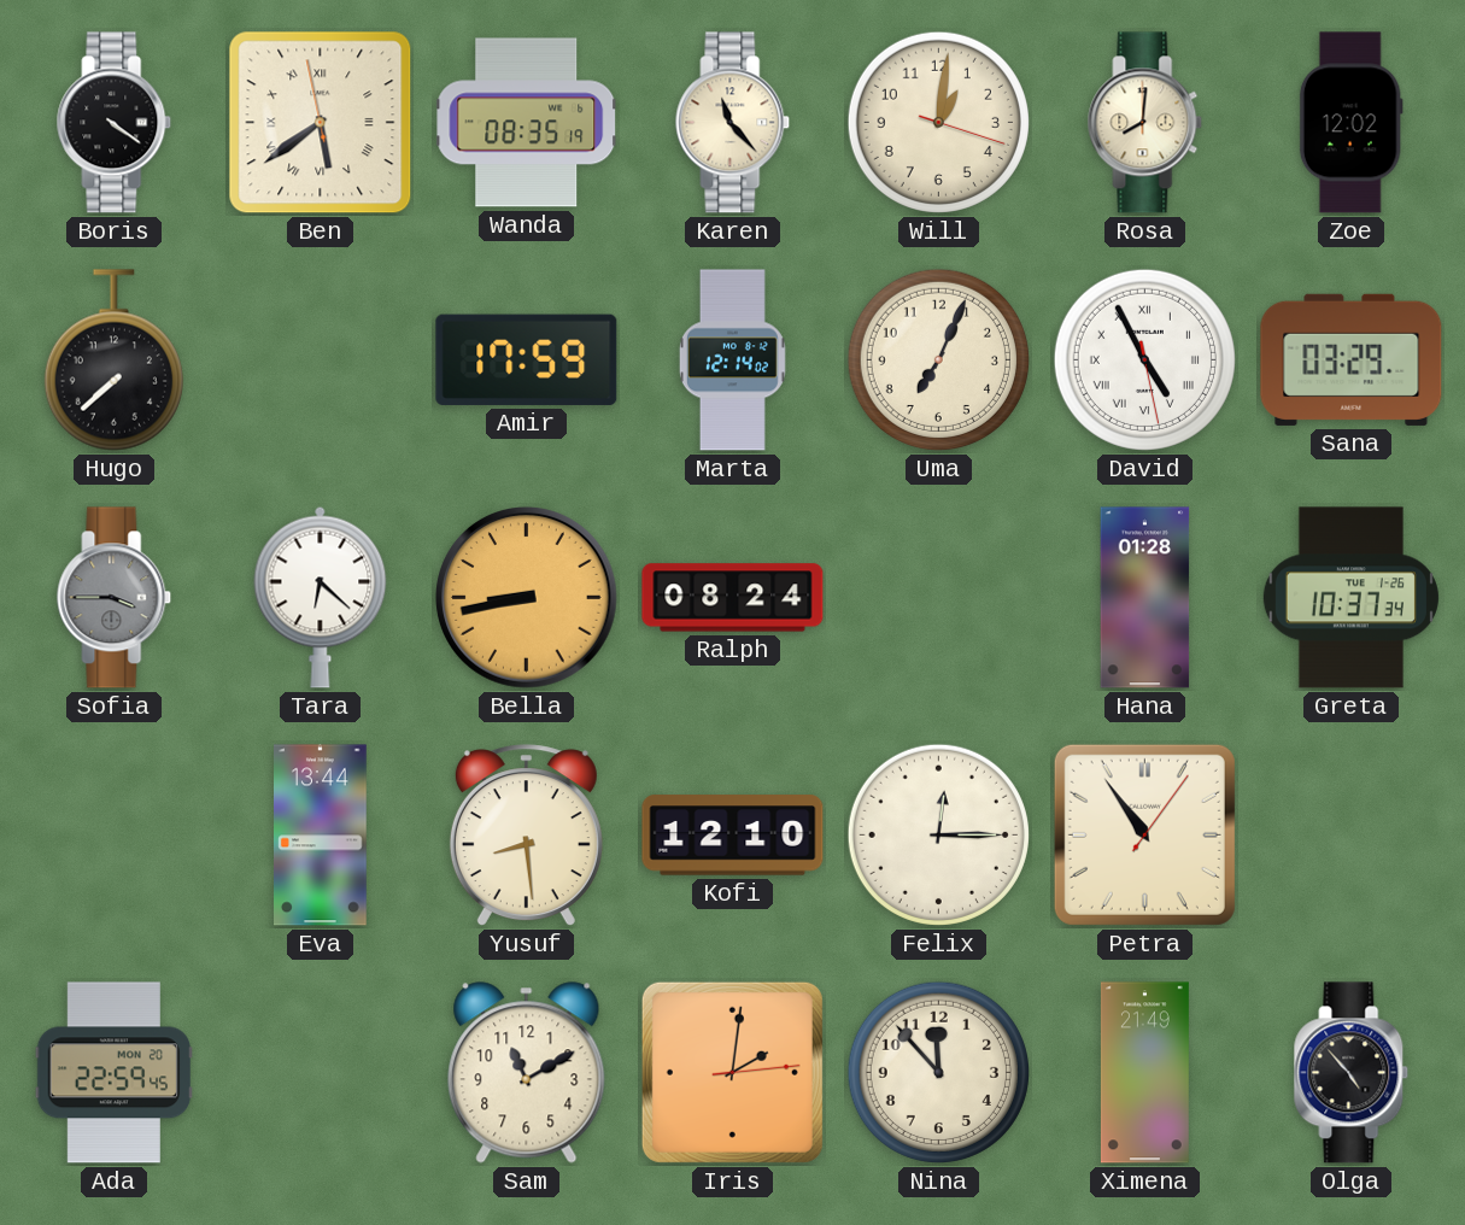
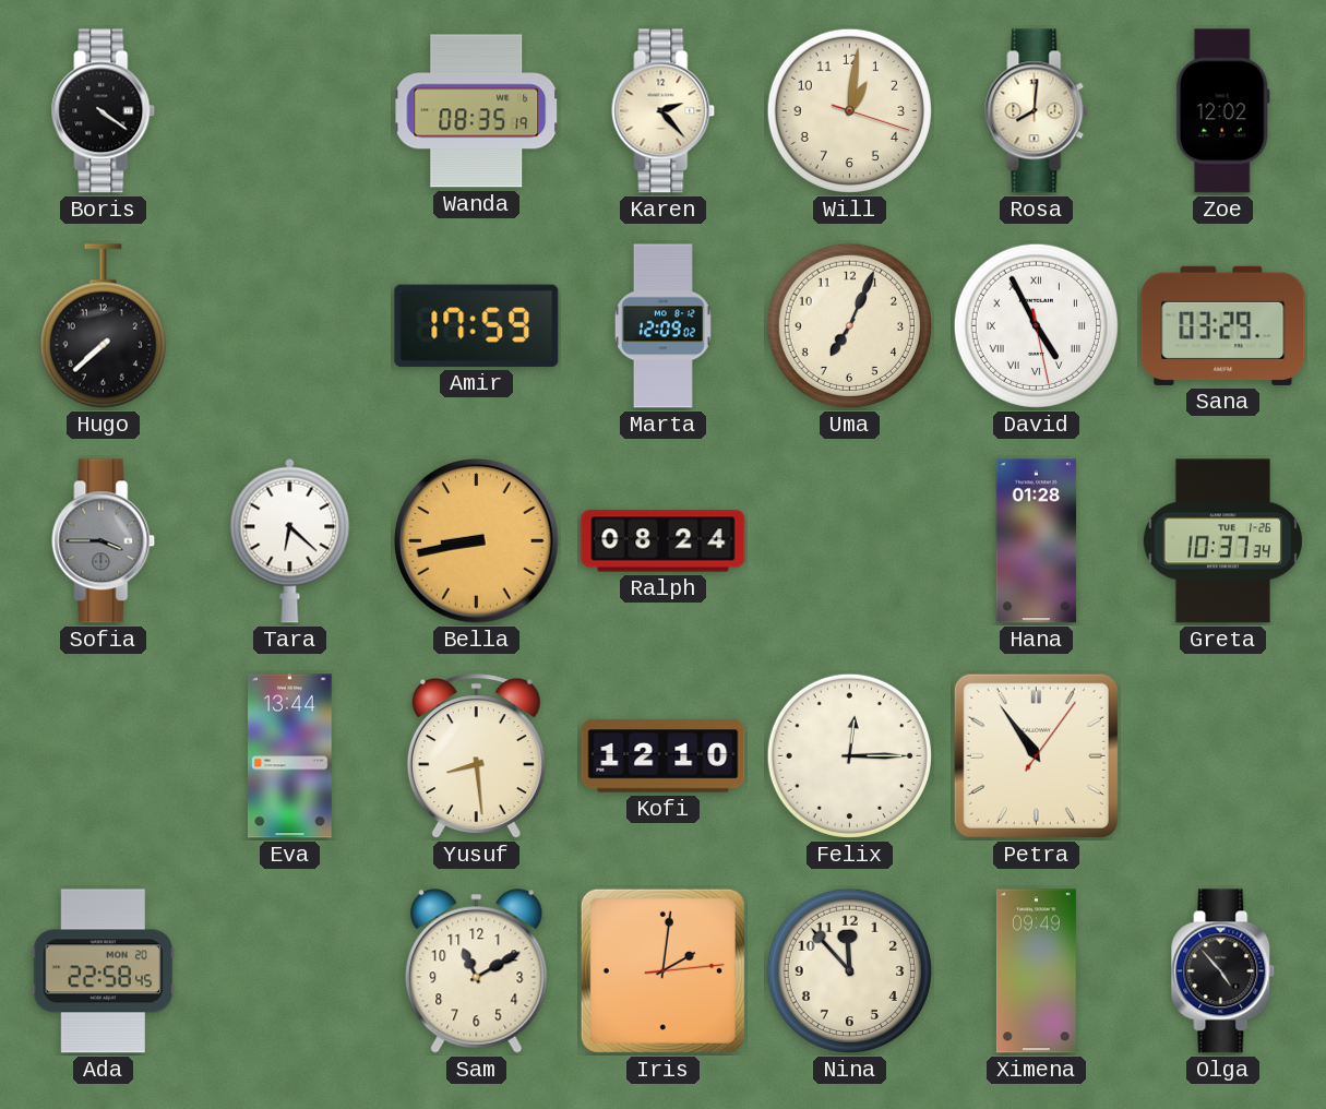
Ben: 5:38 -> none (321, 123)
Karen: 11:23 -> 2:23 (664, 111)
Marta: 12:14 -> 12:09 (662, 326)
Ada: 22:59 -> 22:58 (104, 971)
Ximena: 21:49 -> 09:49 (1036, 971)
